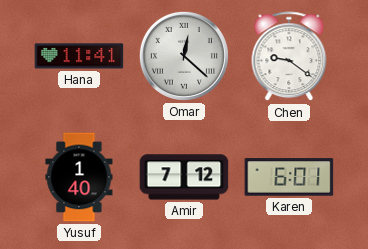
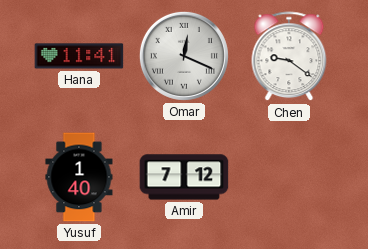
Omar: 12:22 -> 12:19 (184, 56)
Karen: 6:01 -> none (289, 177)
